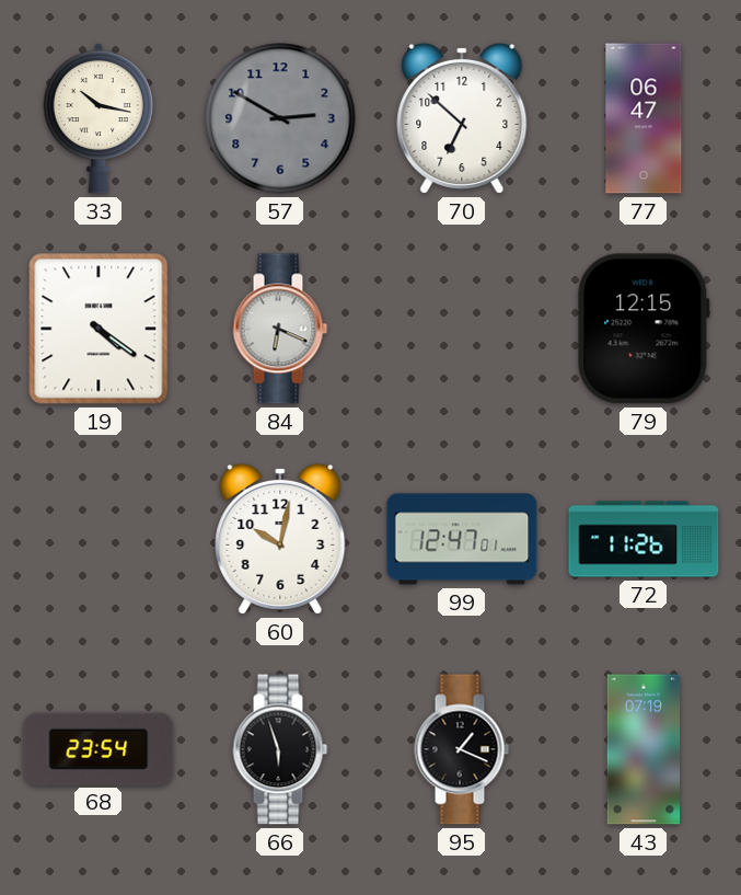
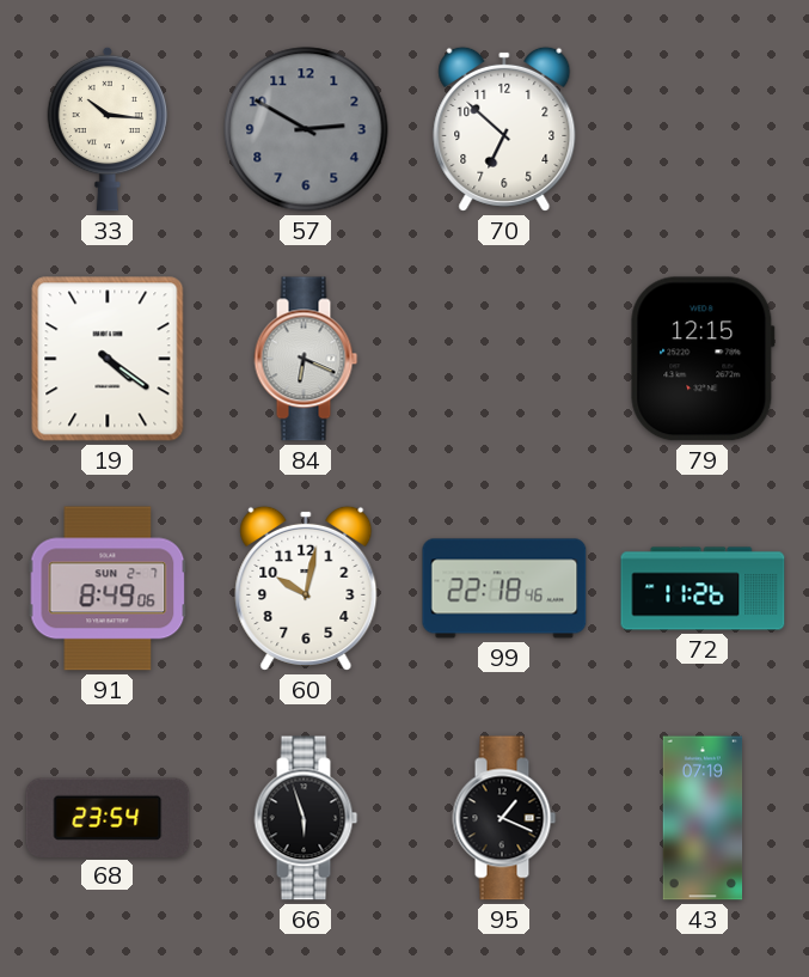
33: 10:17 -> 10:16 (106, 129)
77: 06:47 -> none (644, 118)
91: none -> 8:49 (108, 588)
99: 12:47 -> 22:18 (504, 588)
